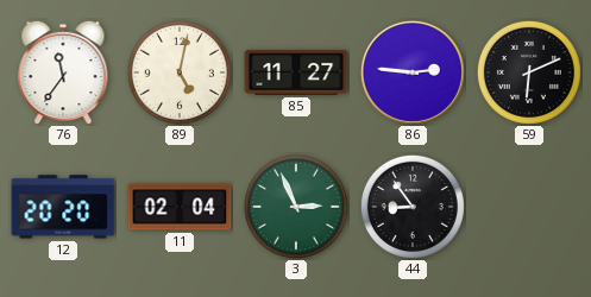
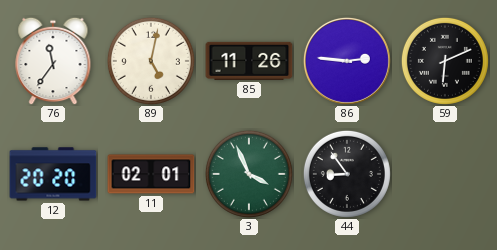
85: 11:27 -> 11:26 (249, 61)
11: 02:04 -> 02:01 (151, 174)
3: 2:56 -> 3:56 (249, 174)
